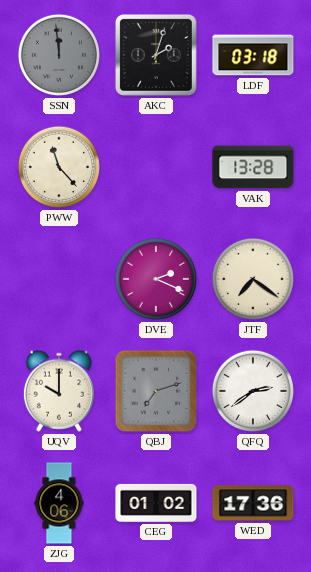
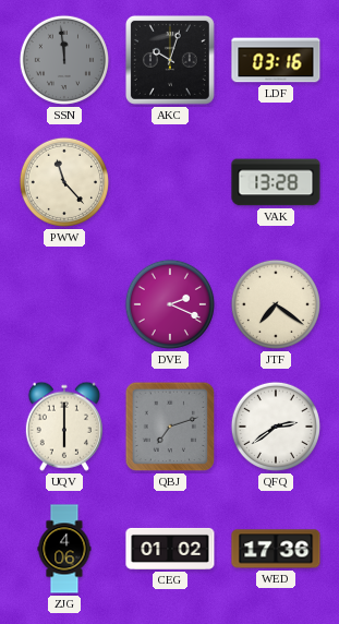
AKC: 2:03 -> 10:03 (170, 60)
LDF: 03:18 -> 03:16 (276, 60)
UQV: 10:00 -> 6:00 (64, 427)
